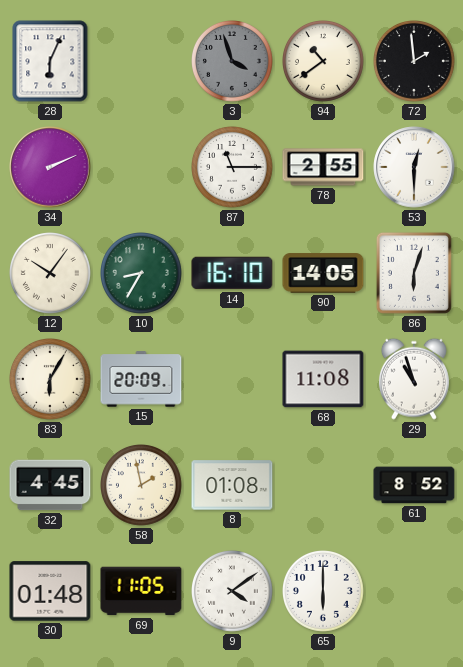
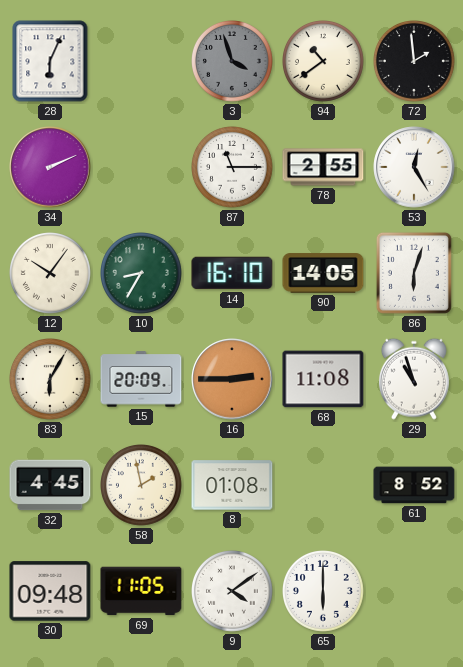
53: 12:30 -> 12:25 (414, 167)
16: none -> 2:45 (232, 379)
30: 01:48 -> 09:48 (50, 591)
